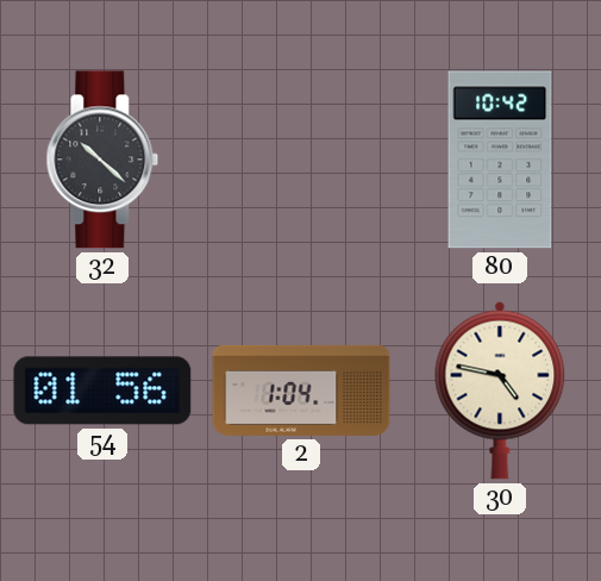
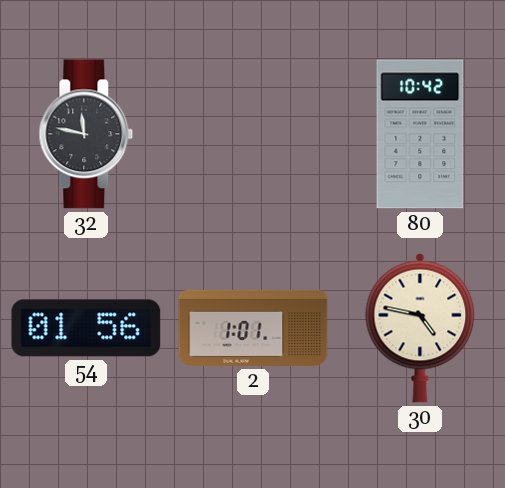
32: 10:22 -> 11:47 (86, 134)
2: 1:04 -> 1:01 (253, 328)
